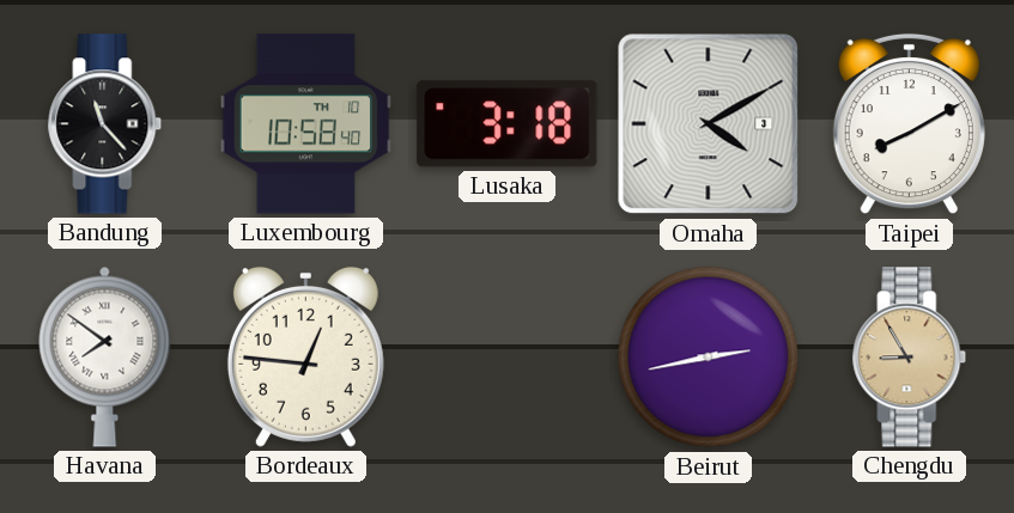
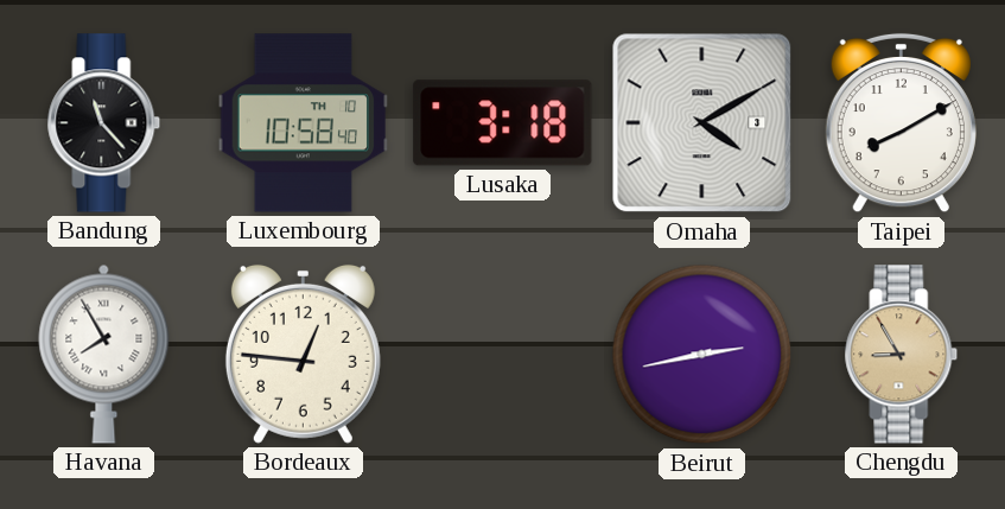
Havana: 7:51 -> 7:55 (104, 354)
